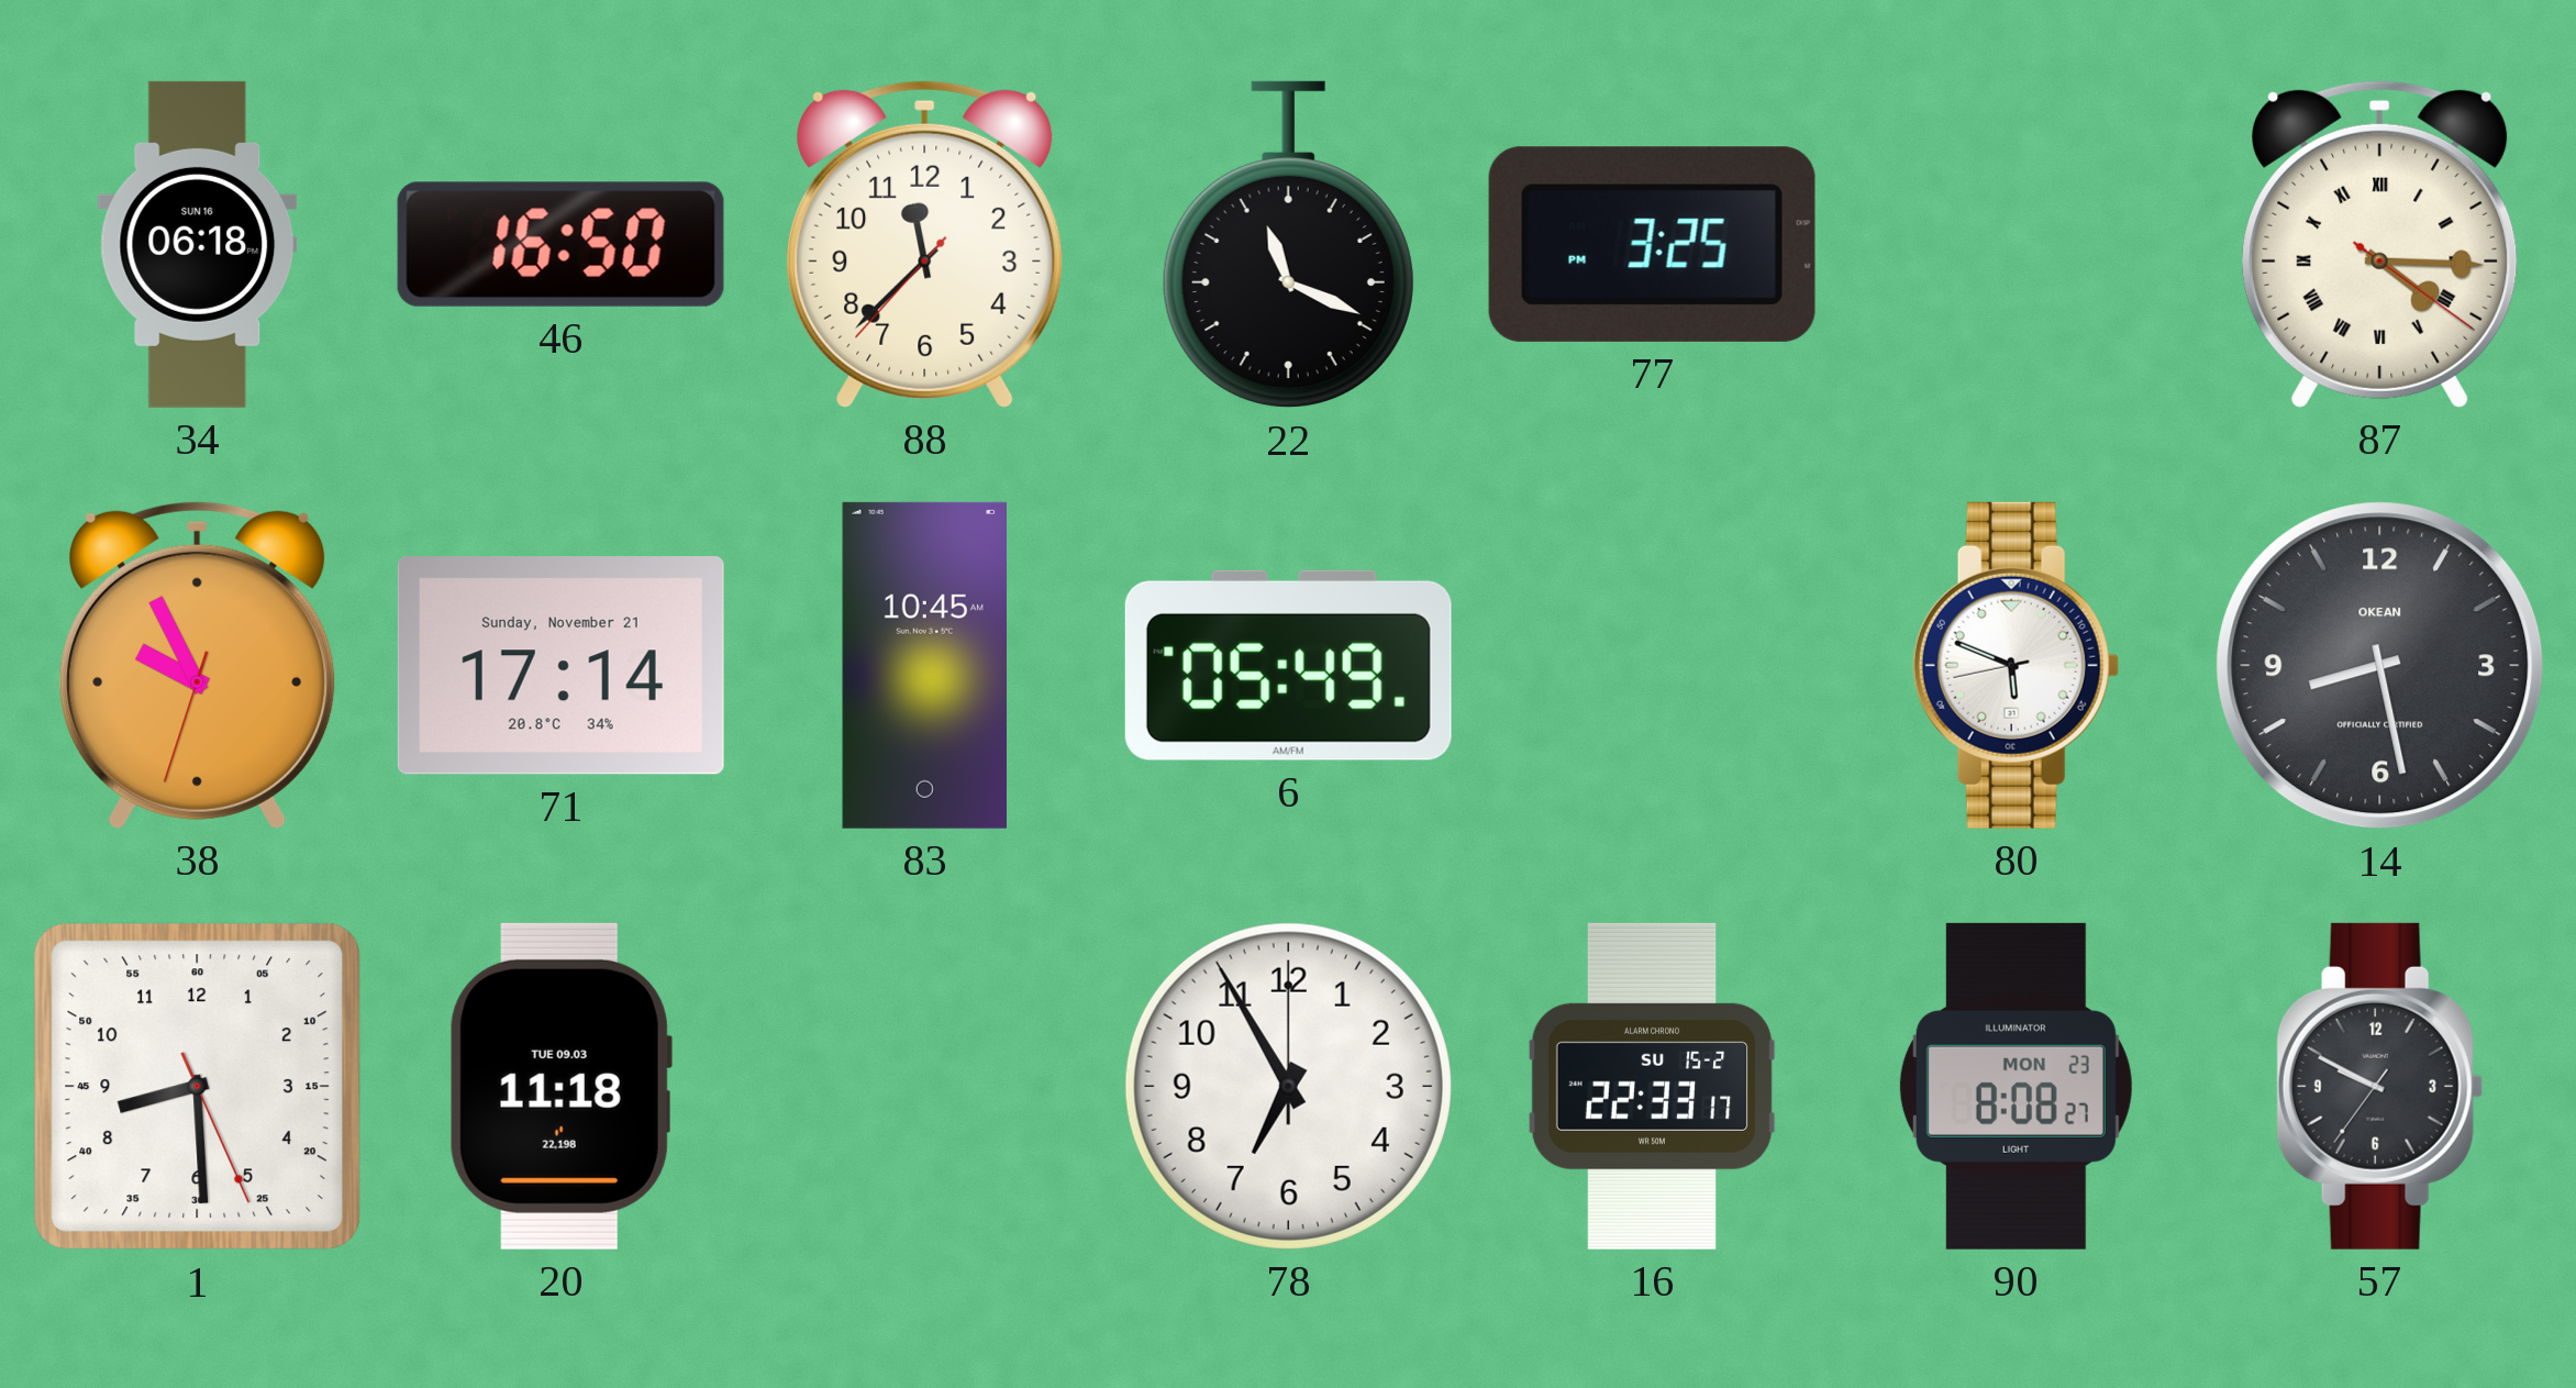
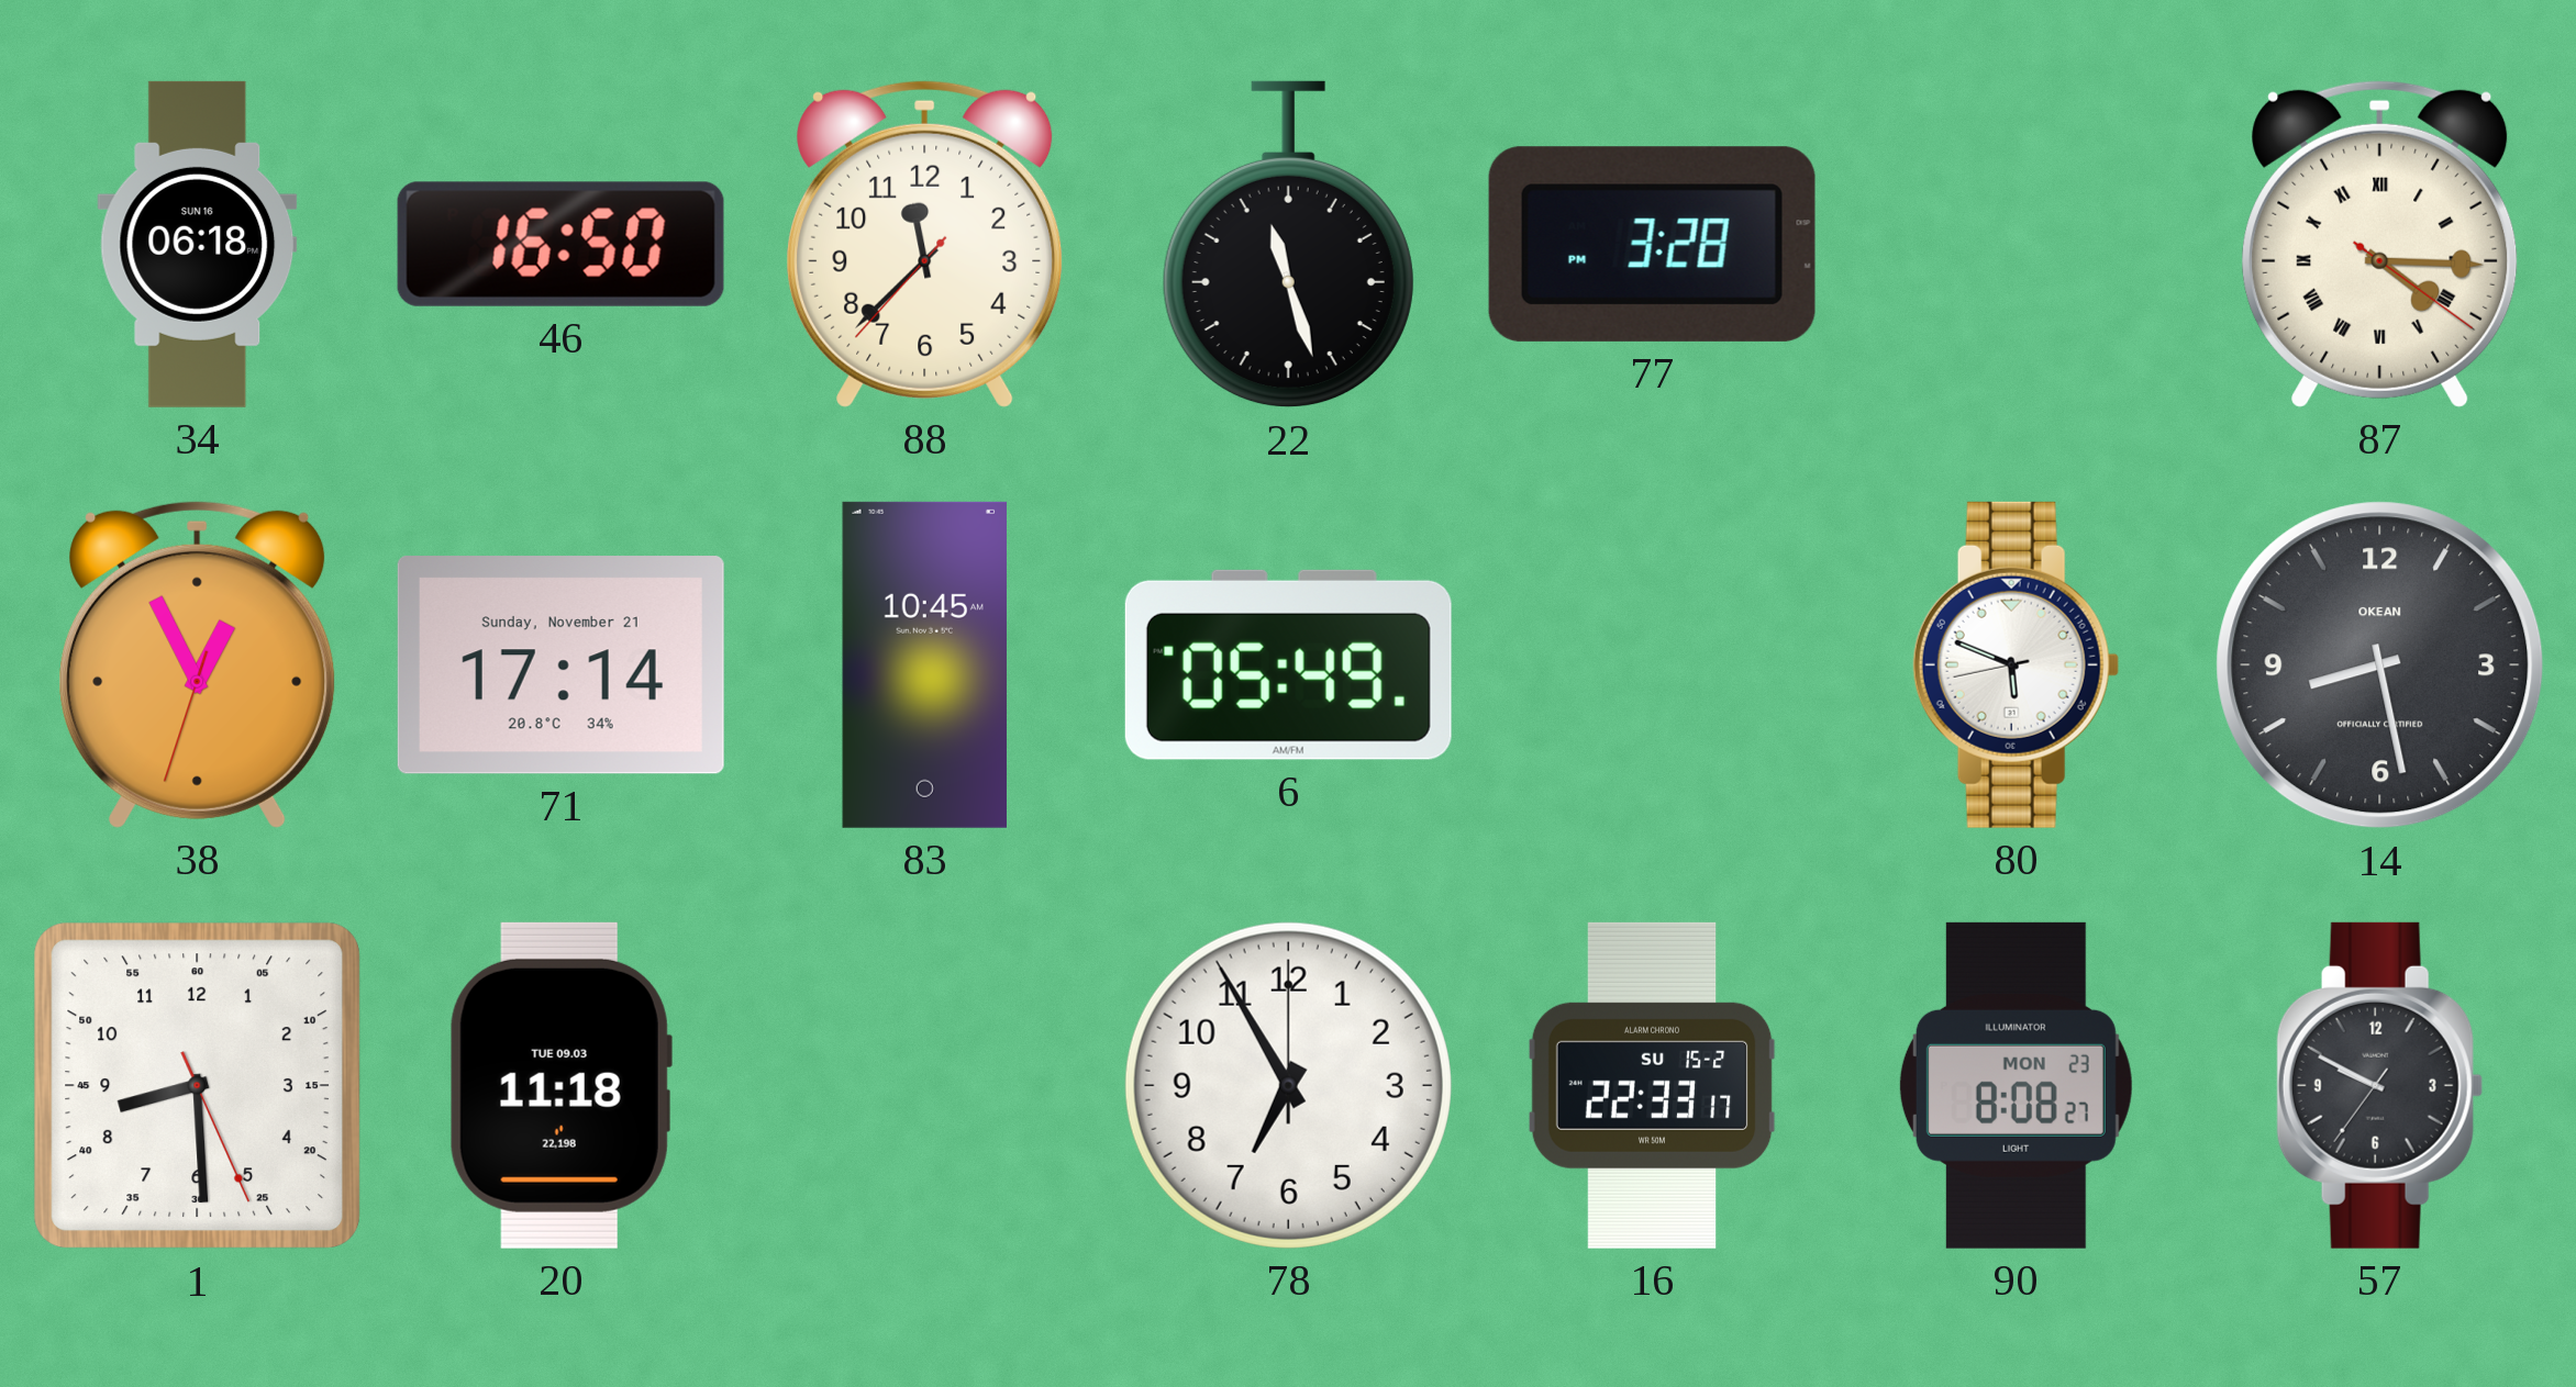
22: 11:19 -> 11:27 (1288, 245)
77: 3:25 -> 3:28 (1652, 244)
38: 9:55 -> 12:55 (198, 664)
